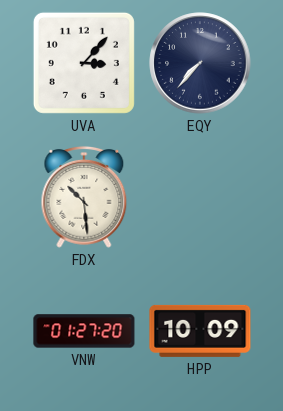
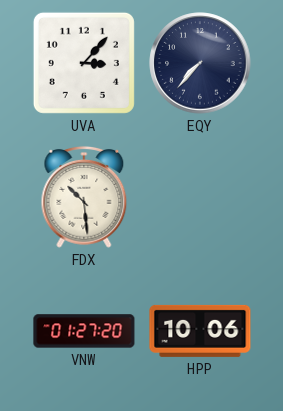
HPP: 10:09 -> 10:06 (200, 331)
